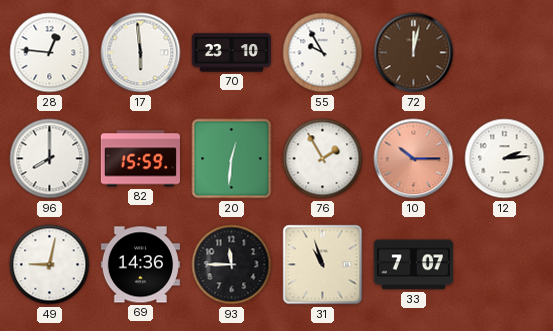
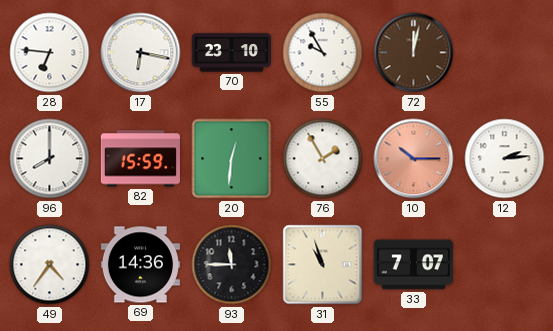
28: 12:46 -> 6:46 (50, 53)
17: 5:59 -> 6:17 (141, 53)
49: 9:02 -> 4:36 (50, 265)
